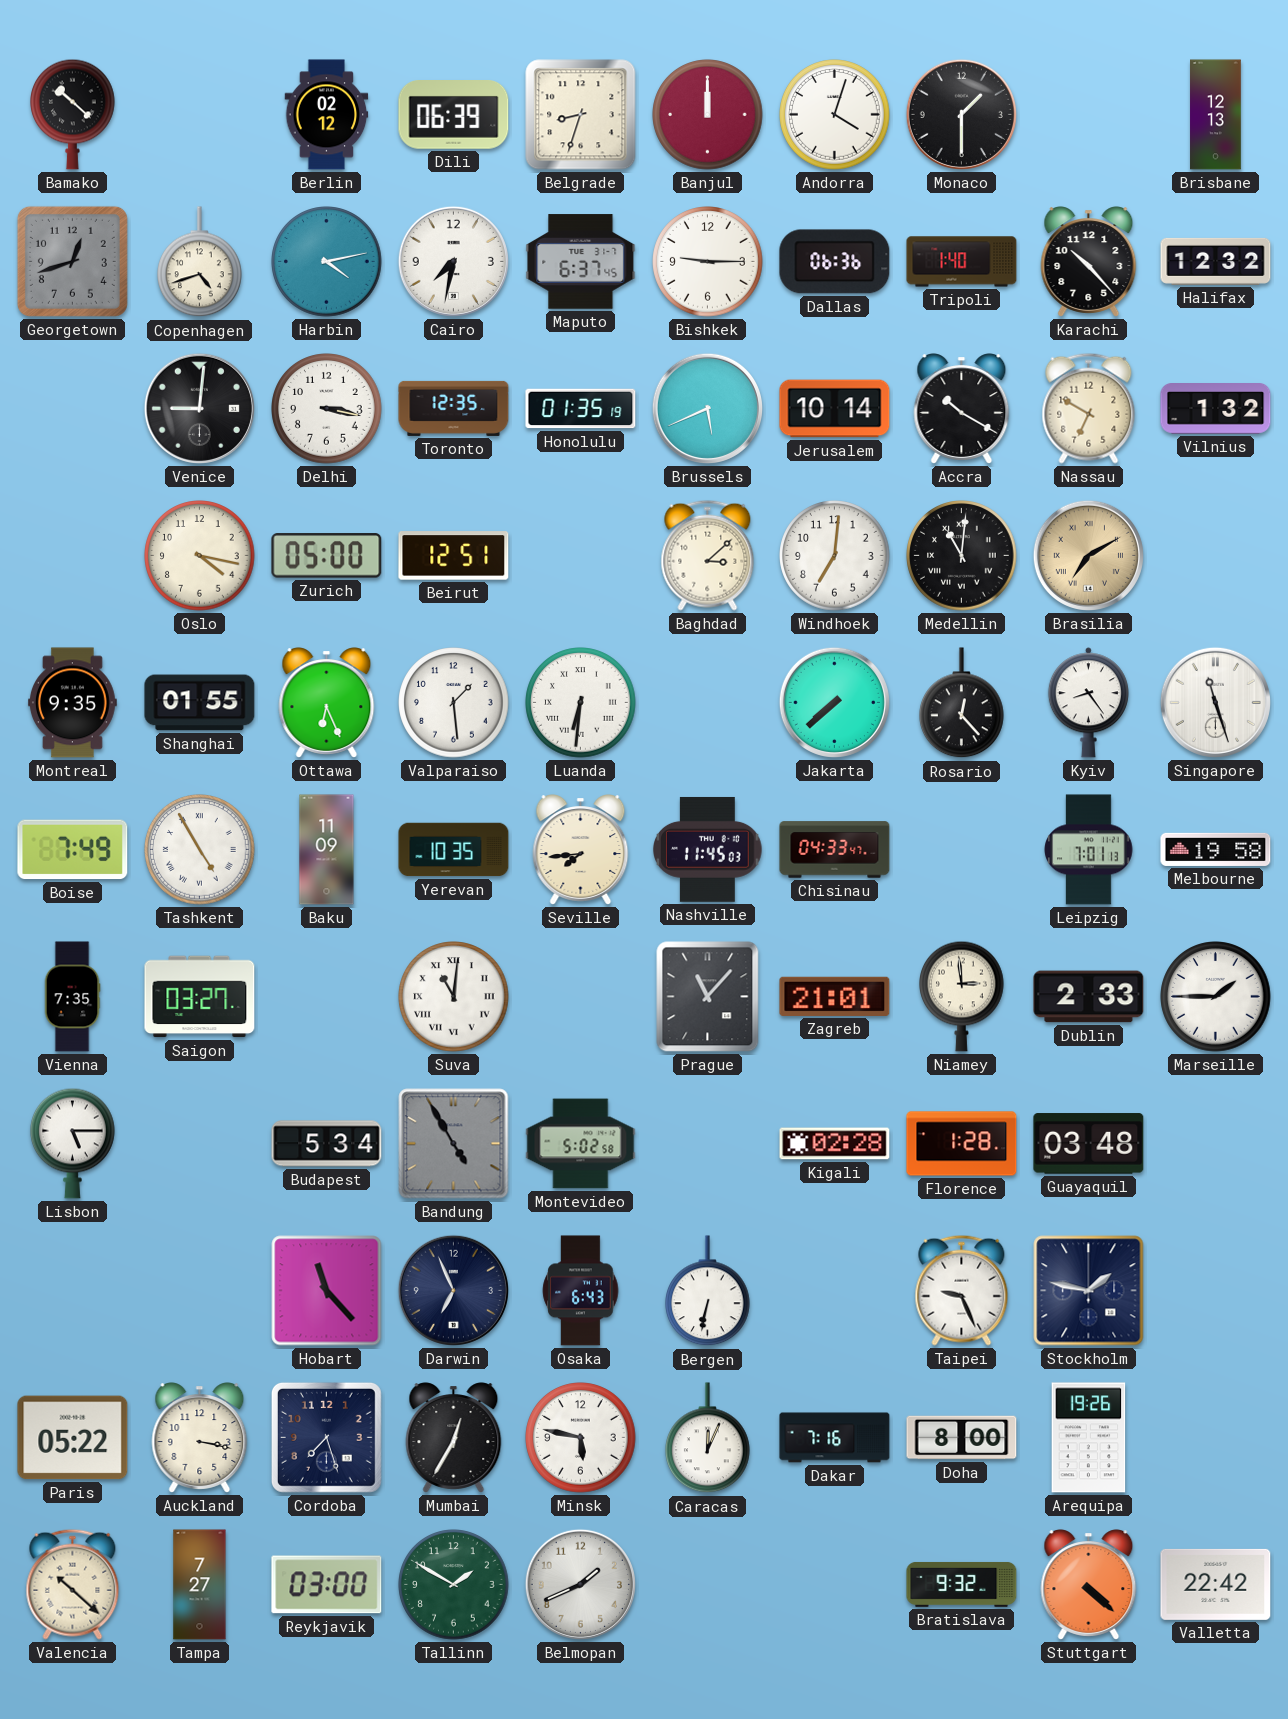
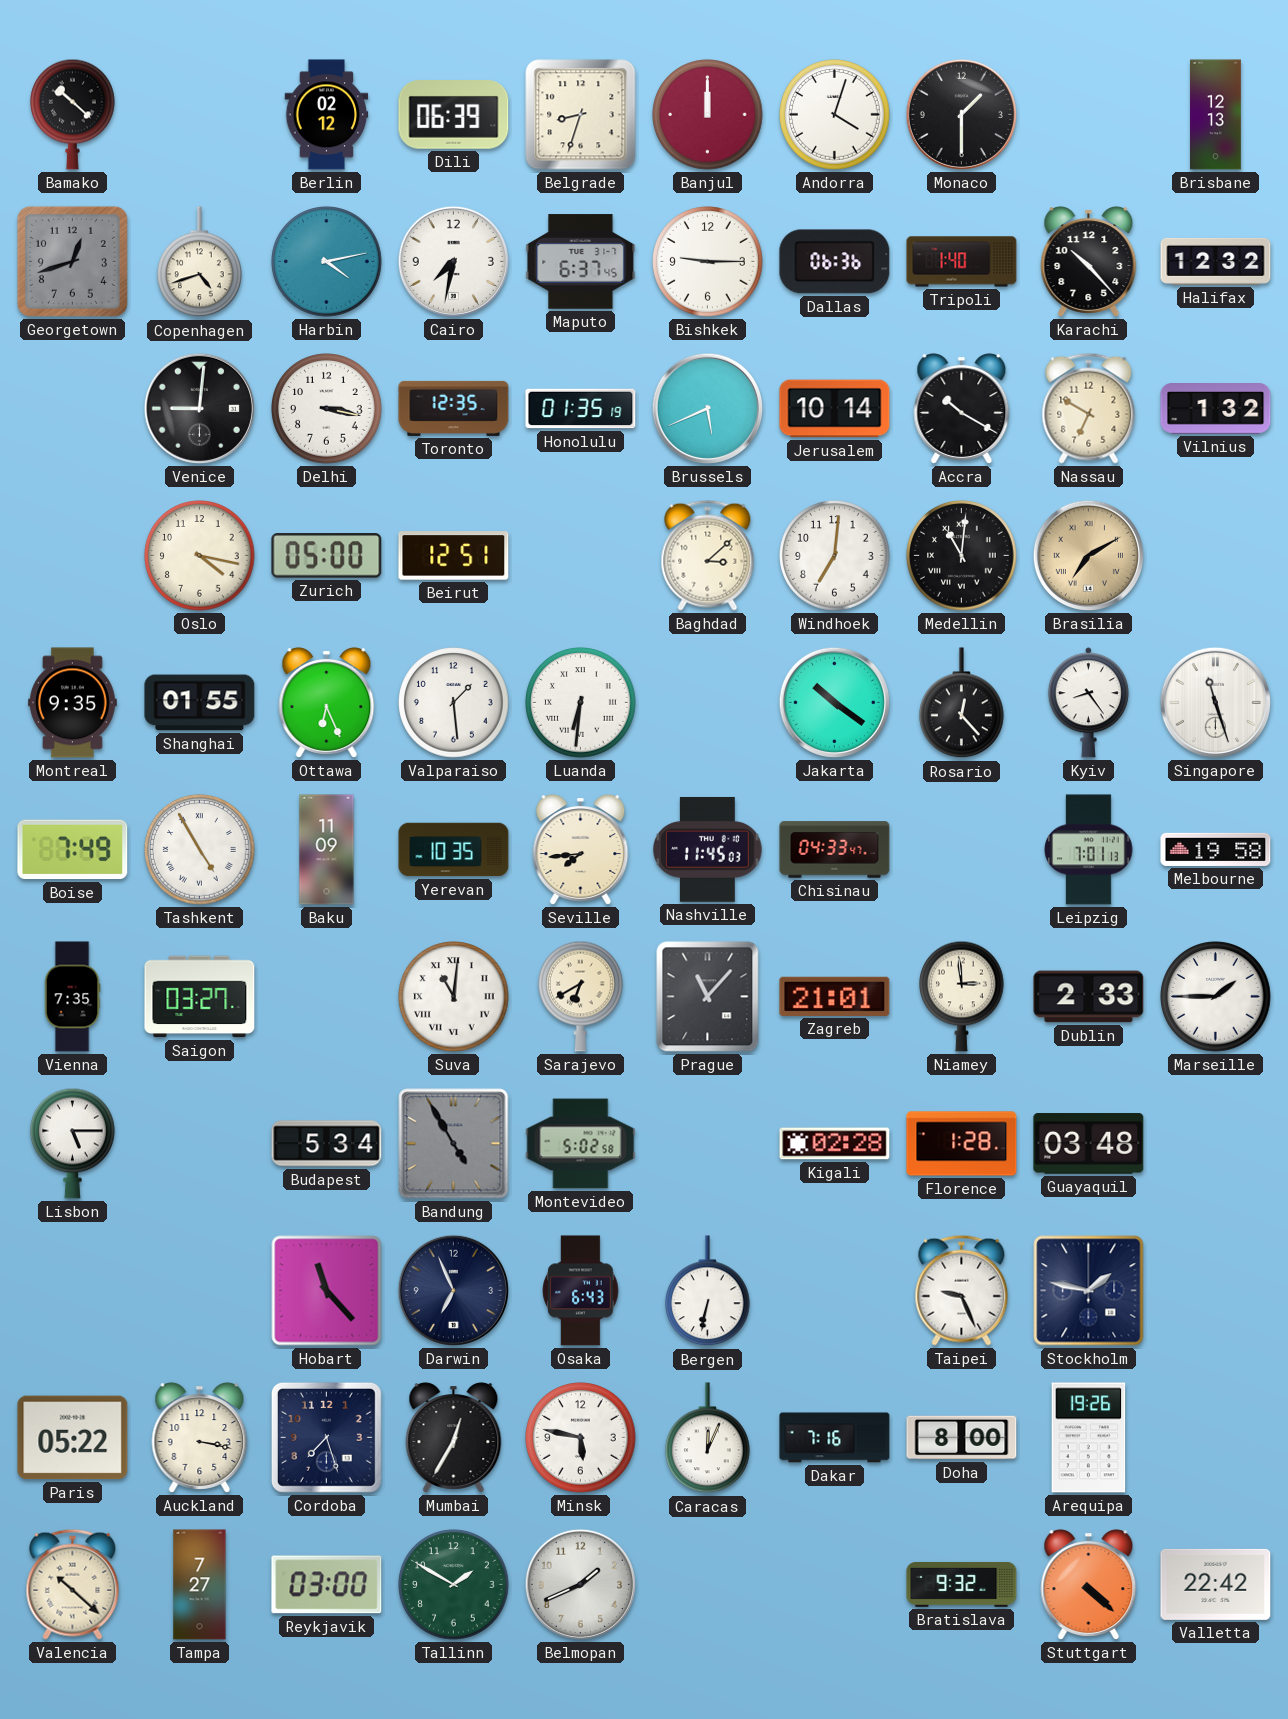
Jakarta: 7:38 -> 10:21 (834, 702)
Sarajevo: none -> 6:40 (581, 996)
